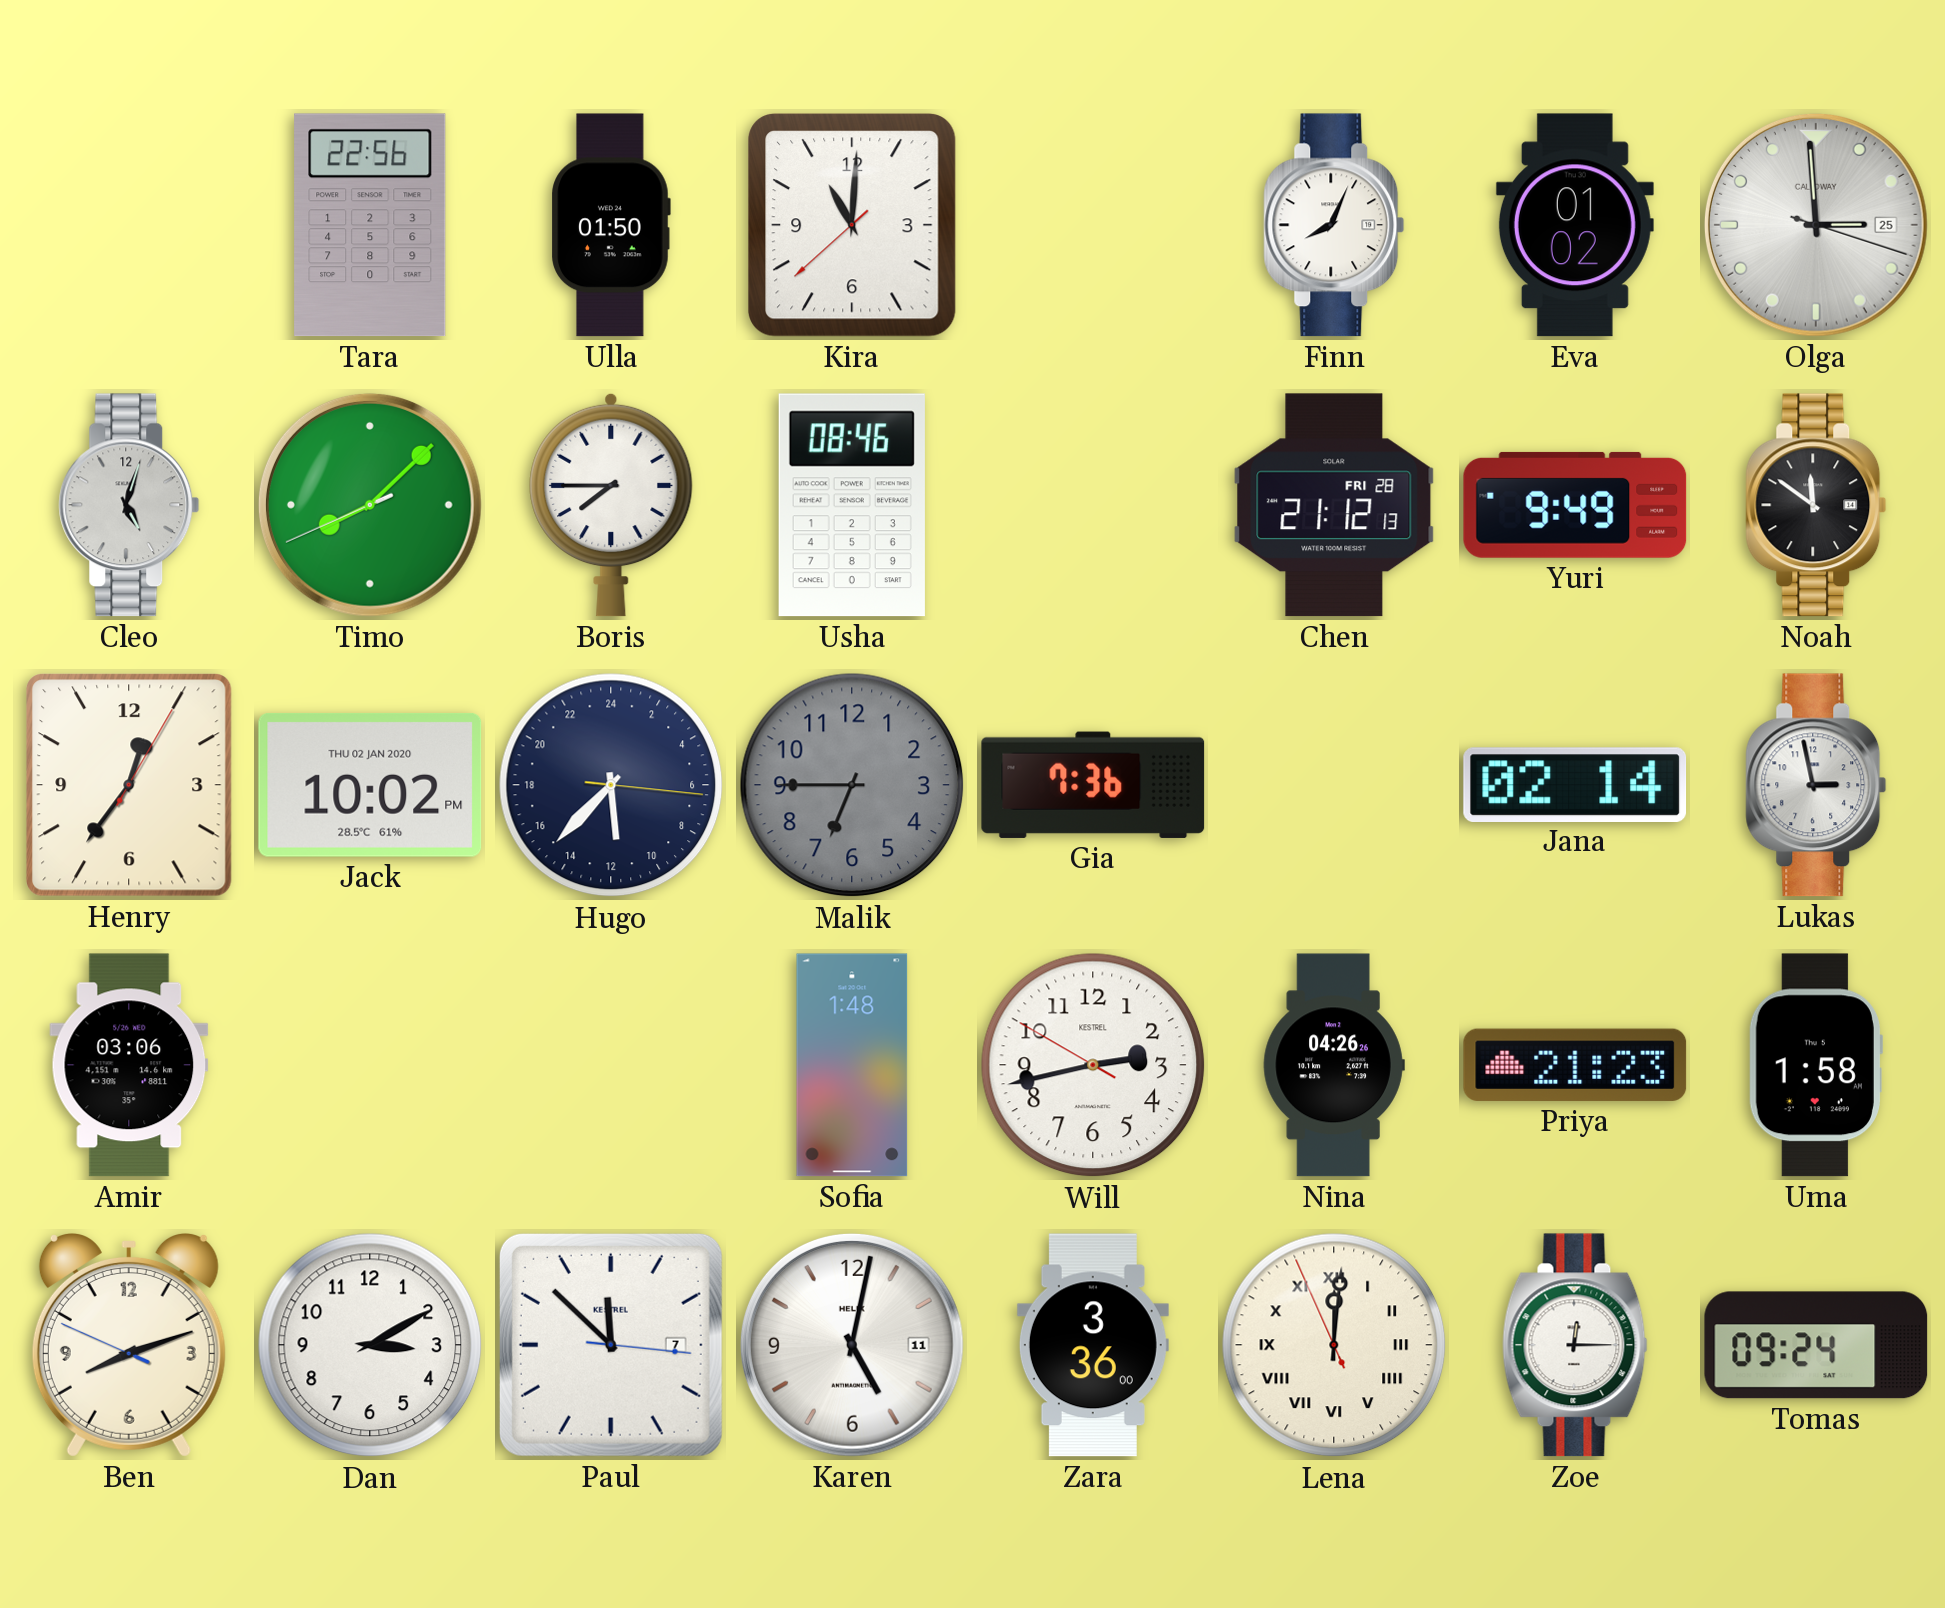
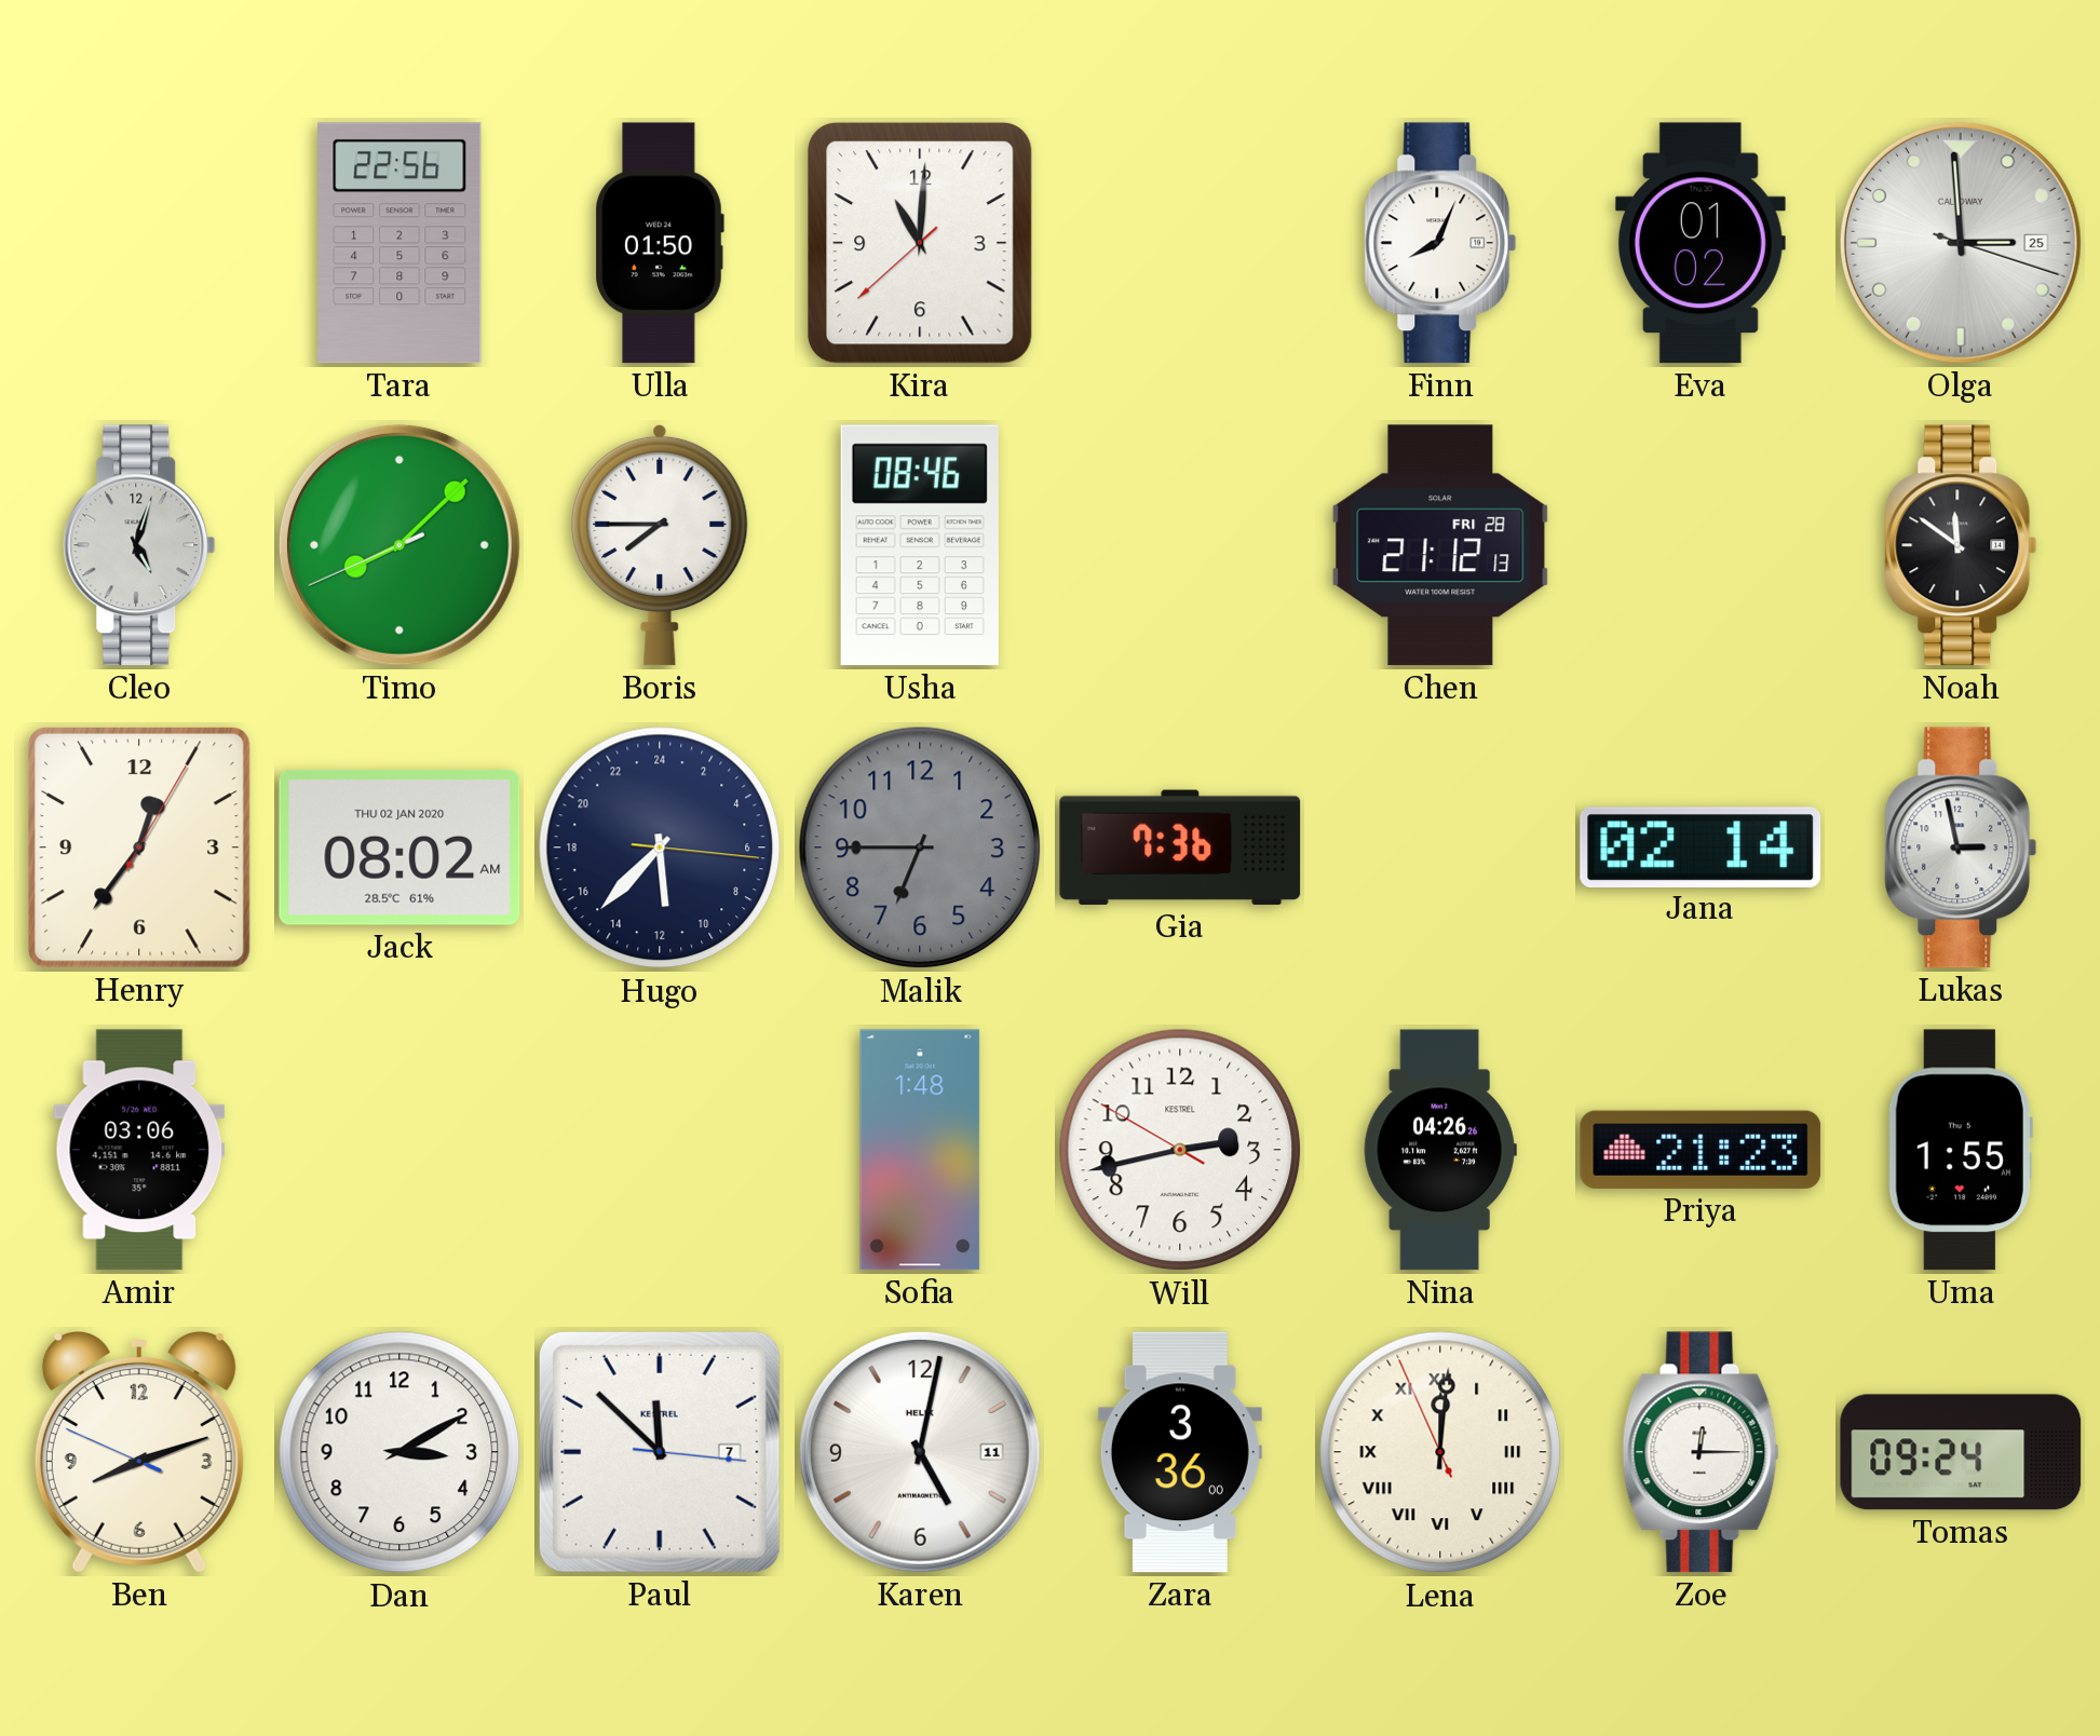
Yuri: 9:49 -> none (1575, 505)
Jack: 10:02 -> 08:02 (399, 847)
Uma: 1:58 -> 1:55 (1961, 1150)
